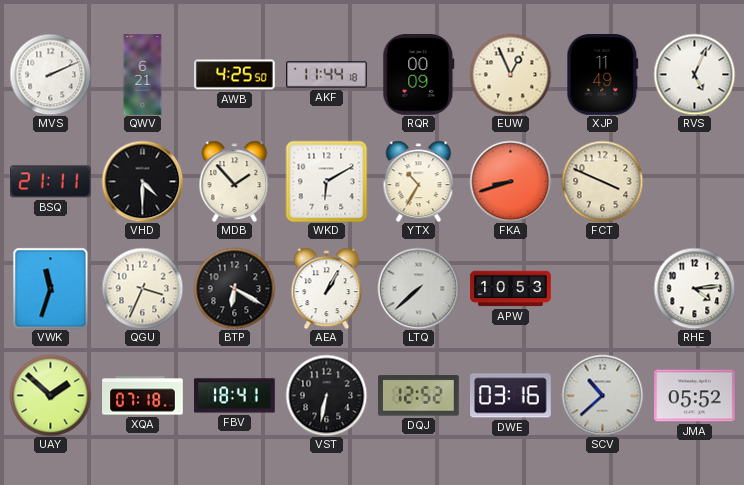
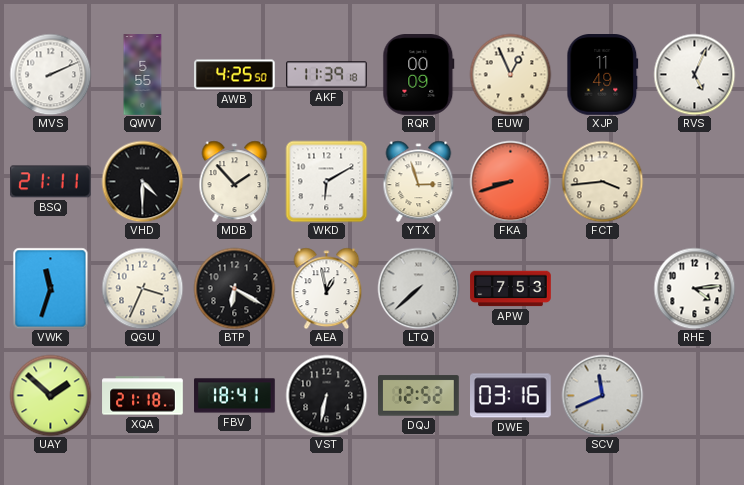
QWV: 6:21 -> 5:55 (143, 75)
AKF: 11:44 -> 11:39 (327, 75)
YTX: 10:35 -> 2:57 (419, 181)
FCT: 3:49 -> 3:44 (602, 181)
AEA: 1:05 -> 12:58 (327, 288)
APW: 10:53 -> 7:53 (511, 289)
XQA: 07:18 -> 21:18 (143, 396)
SCV: 10:38 -> 11:41 (602, 395)
JMA: 05:52 -> none (695, 396)
